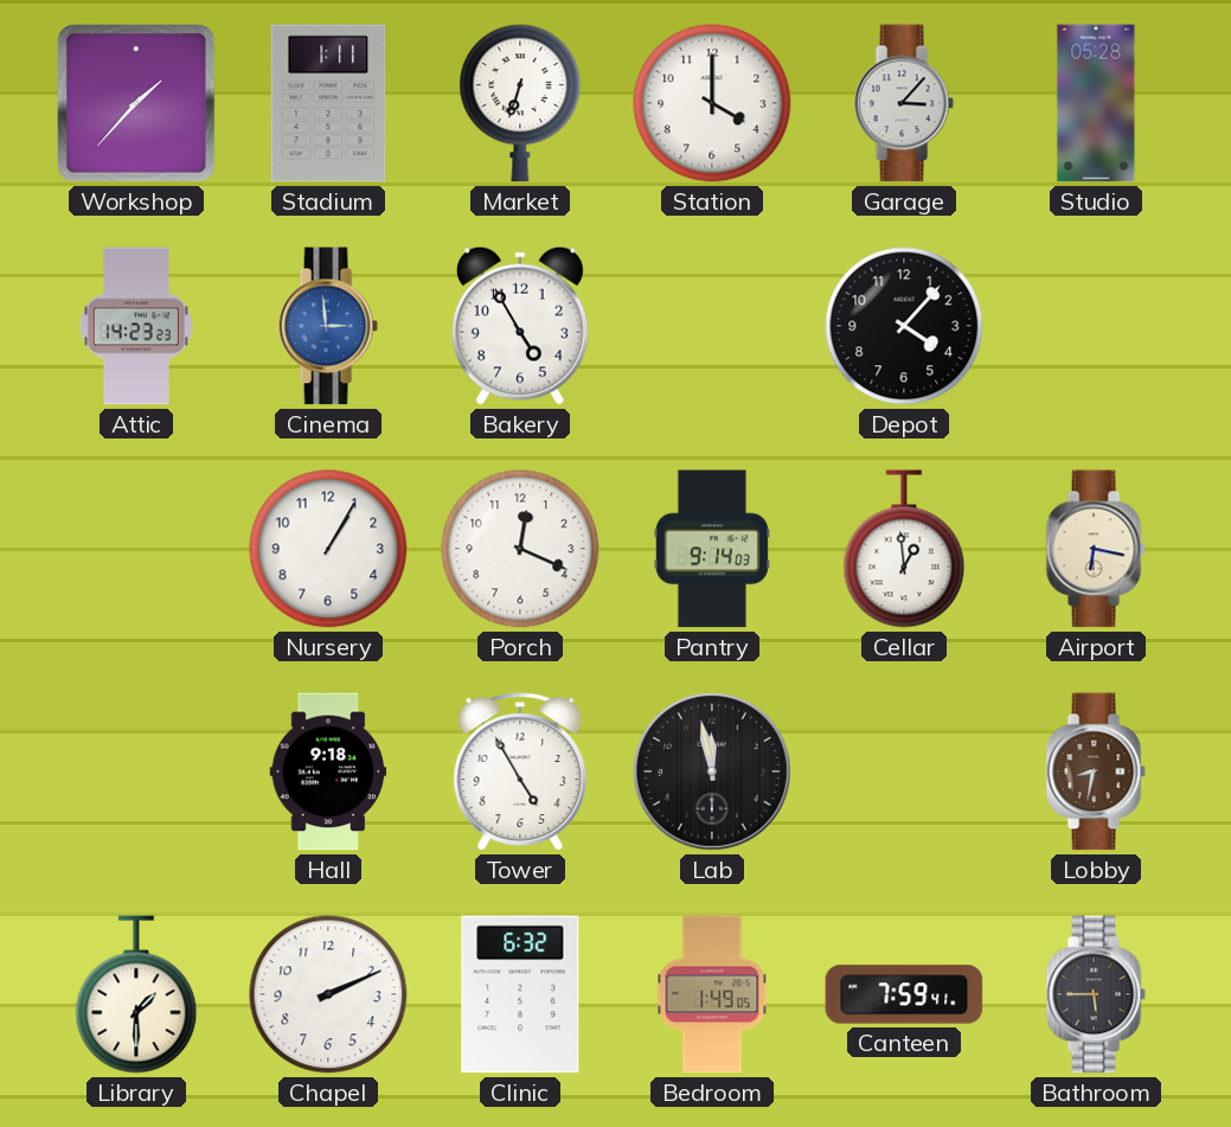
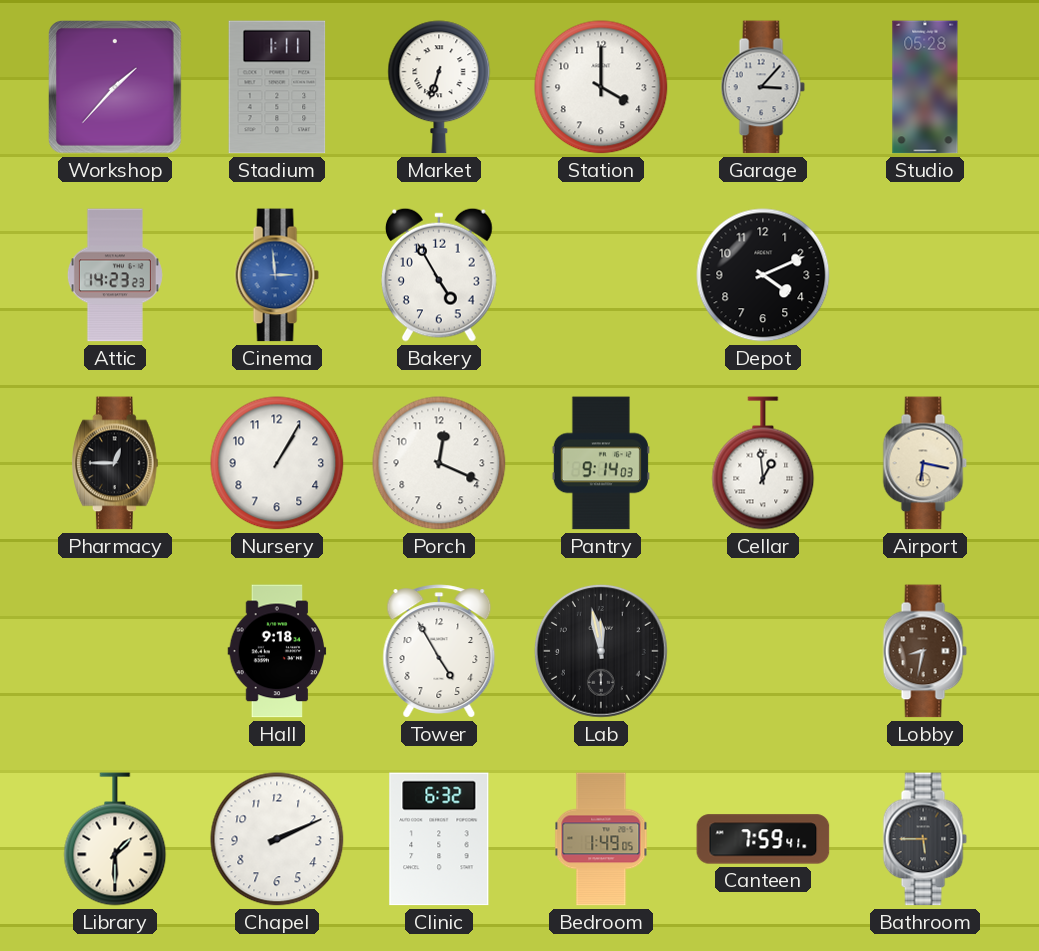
Depot: 4:07 -> 4:11 (763, 275)
Pharmacy: none -> 12:45 (116, 463)
